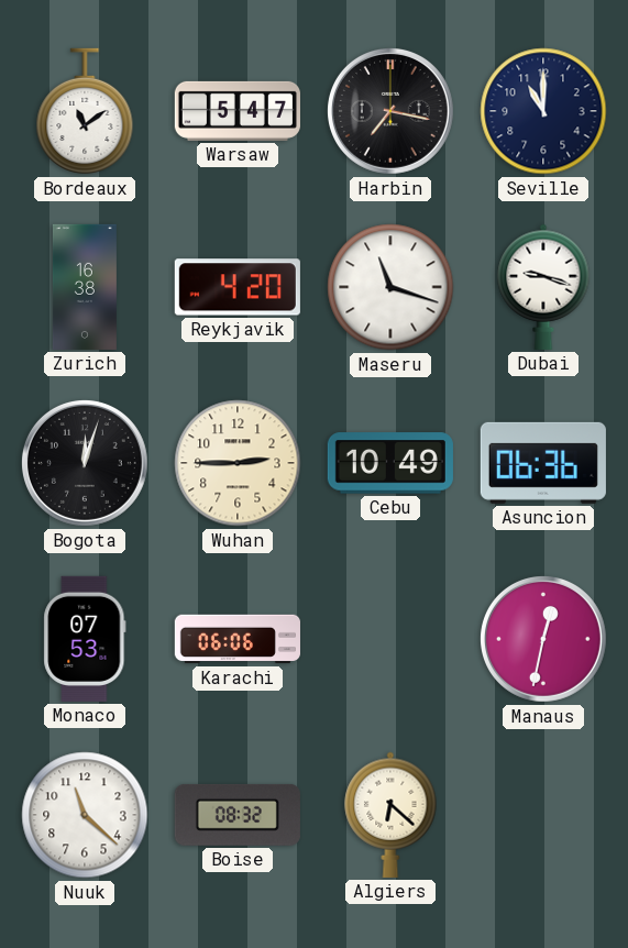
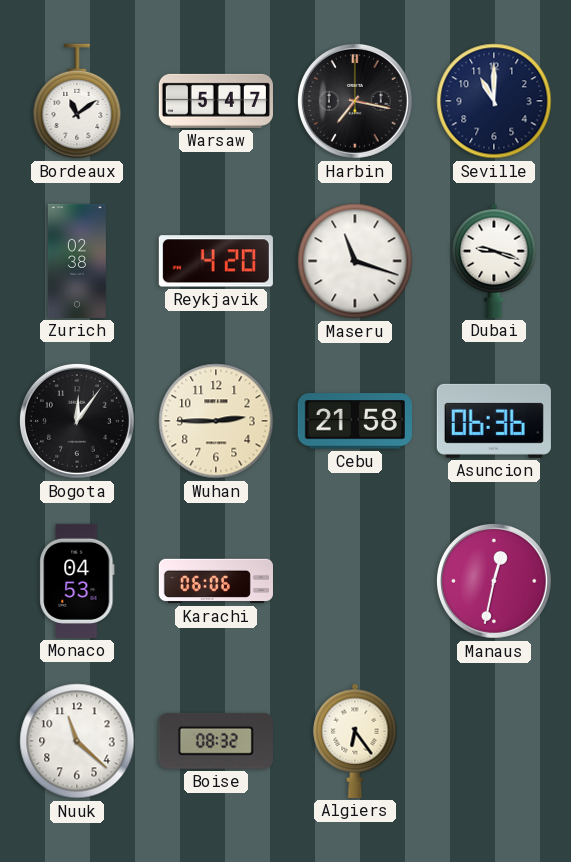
Zurich: 16:38 -> 02:38 (77, 261)
Bogota: 12:03 -> 12:06 (77, 421)
Cebu: 10:49 -> 21:58 (355, 421)
Monaco: 07:53 -> 04:53 (77, 581)
Algiers: 6:22 -> 6:24 (355, 741)
